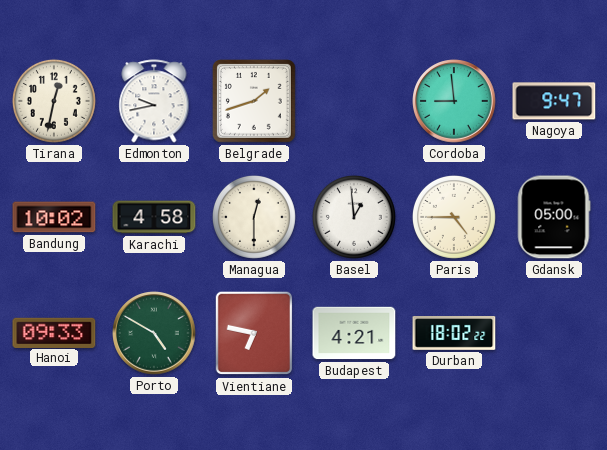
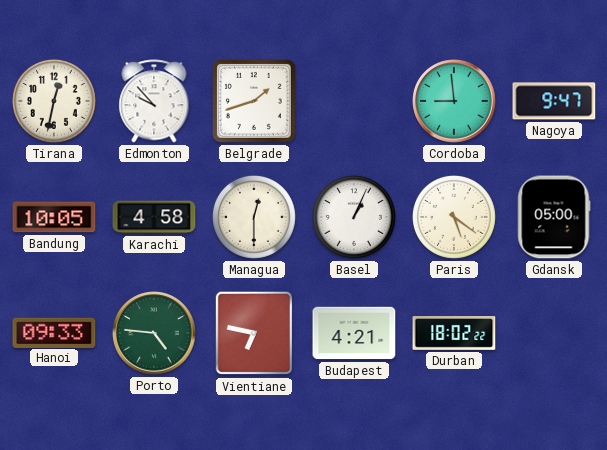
Edmonton: 9:43 -> 9:53 (154, 101)
Bandung: 10:02 -> 10:05 (54, 217)
Basel: 12:59 -> 1:04 (354, 217)
Paris: 4:45 -> 5:21 (454, 217)
Porto: 4:50 -> 4:46 (154, 333)
